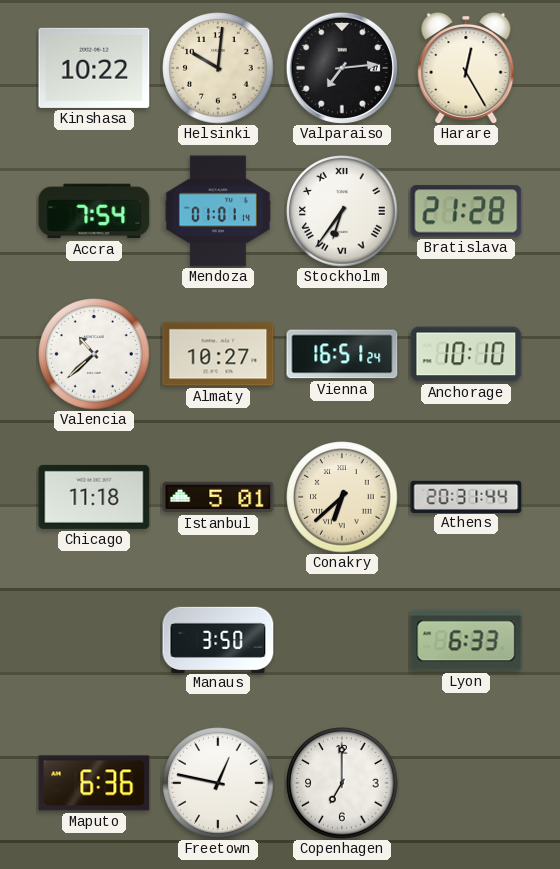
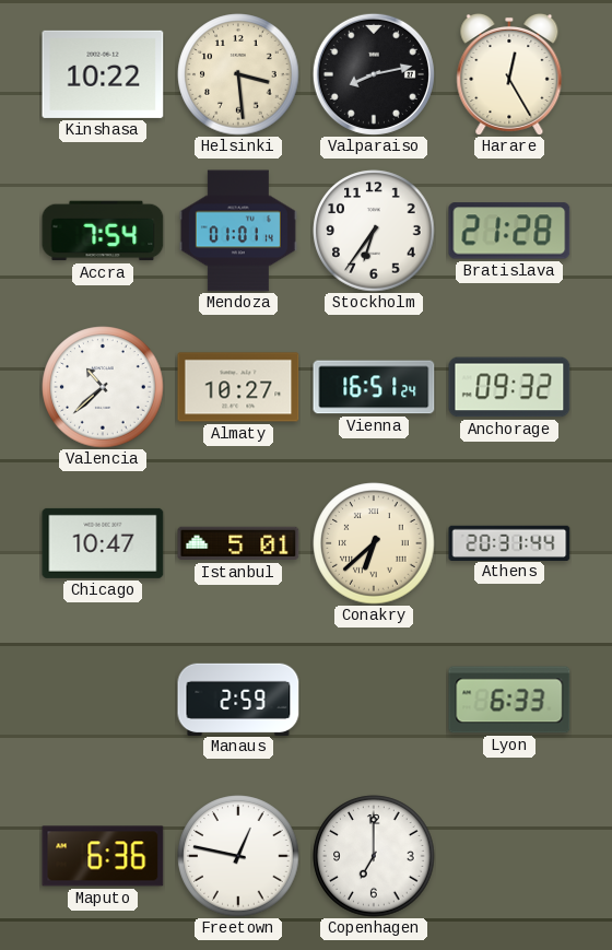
Helsinki: 10:01 -> 3:29 (238, 74)
Valparaiso: 7:14 -> 8:13 (374, 74)
Stockholm numerals: Roman -> Arabic (374, 231)
Anchorage: 10:10 -> 09:32 (509, 387)
Chicago: 11:18 -> 10:47 (103, 543)
Manaus: 3:50 -> 2:59 (238, 699)
